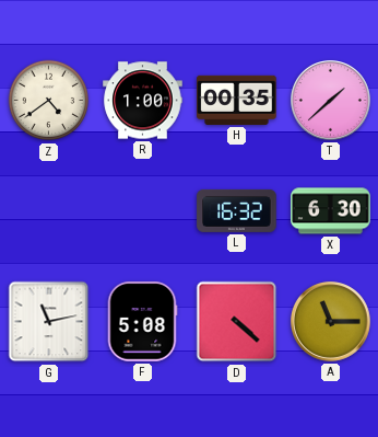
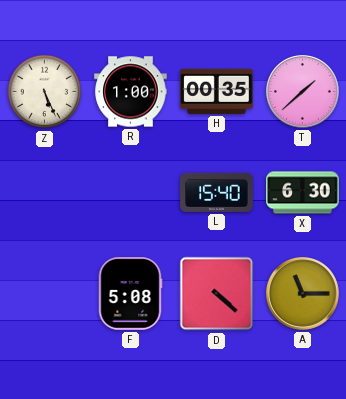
Z: 4:39 -> 5:26 (45, 92)
L: 16:32 -> 15:40 (217, 192)
G: 11:13 -> none (49, 322)
